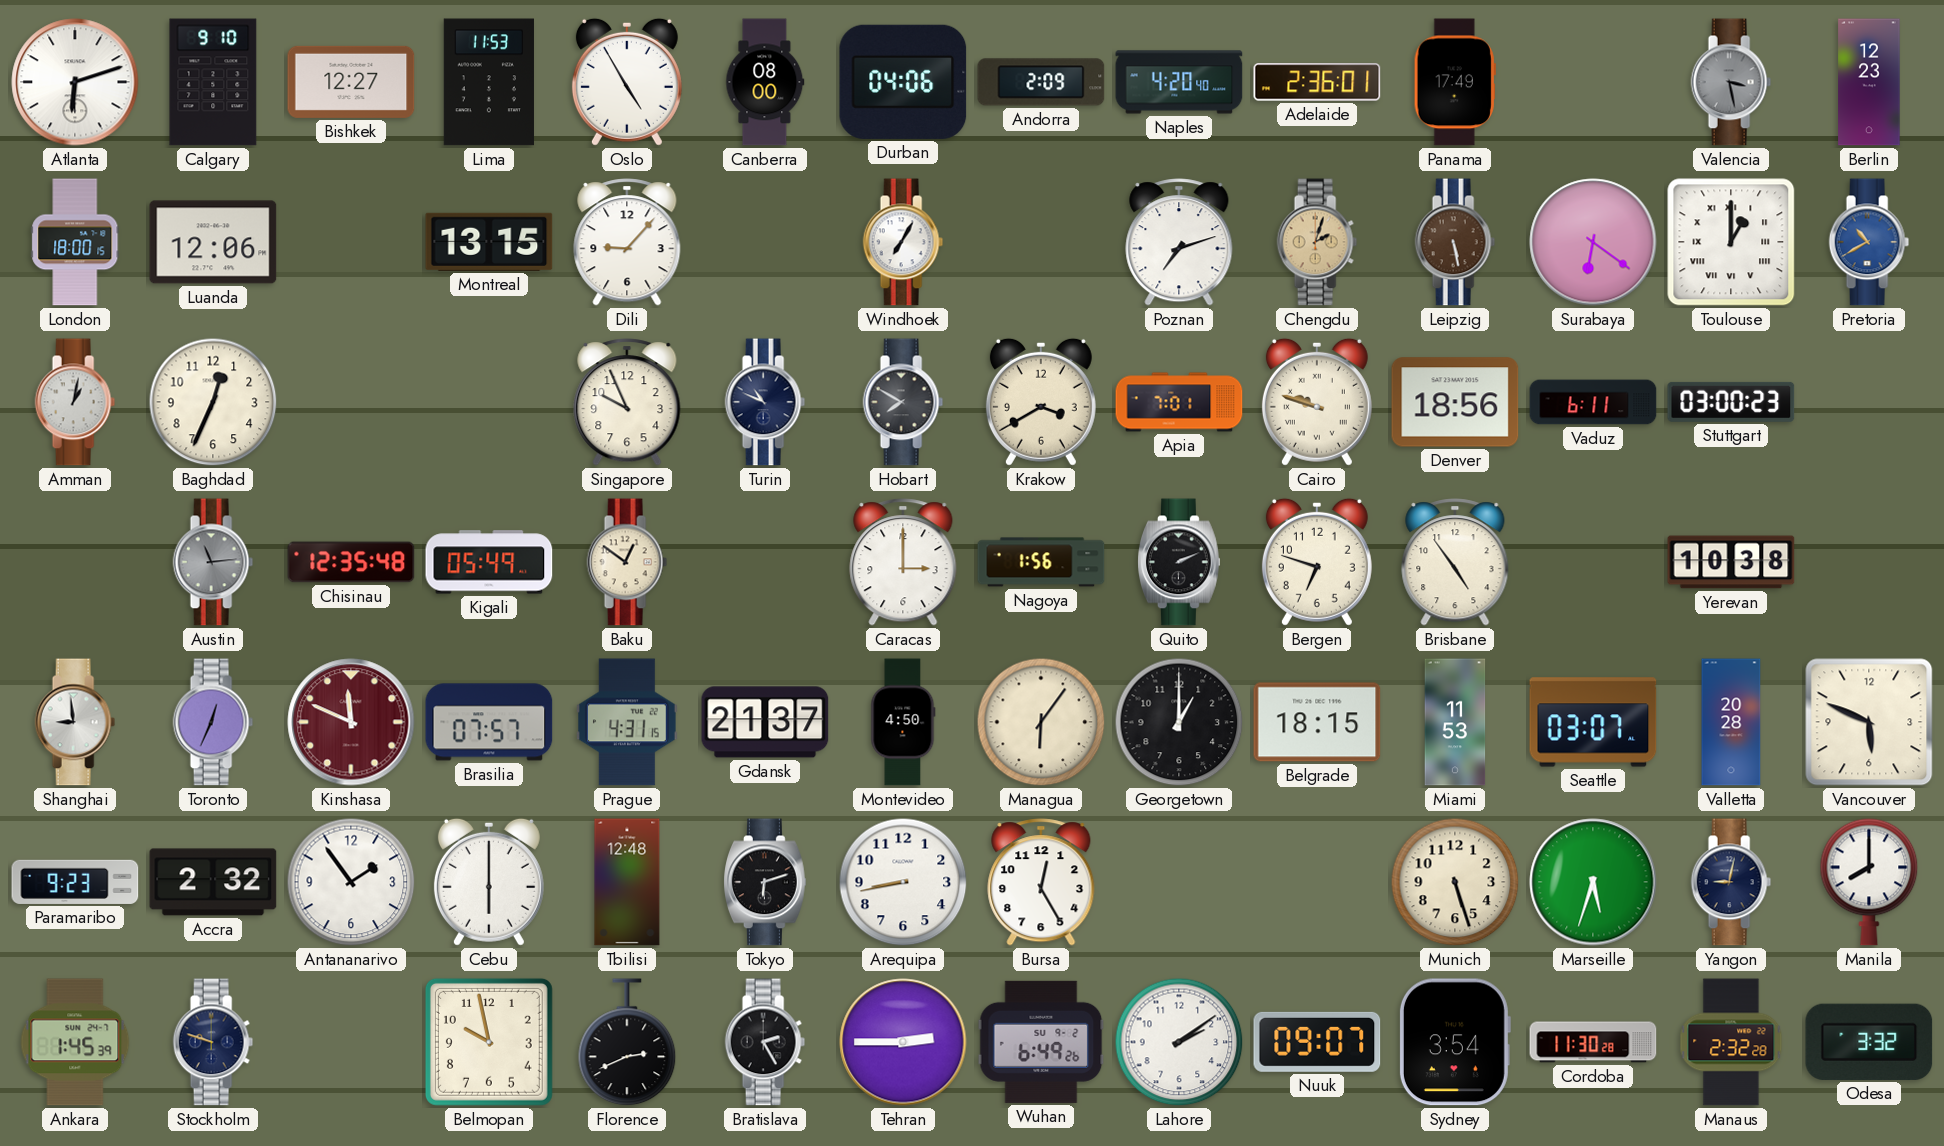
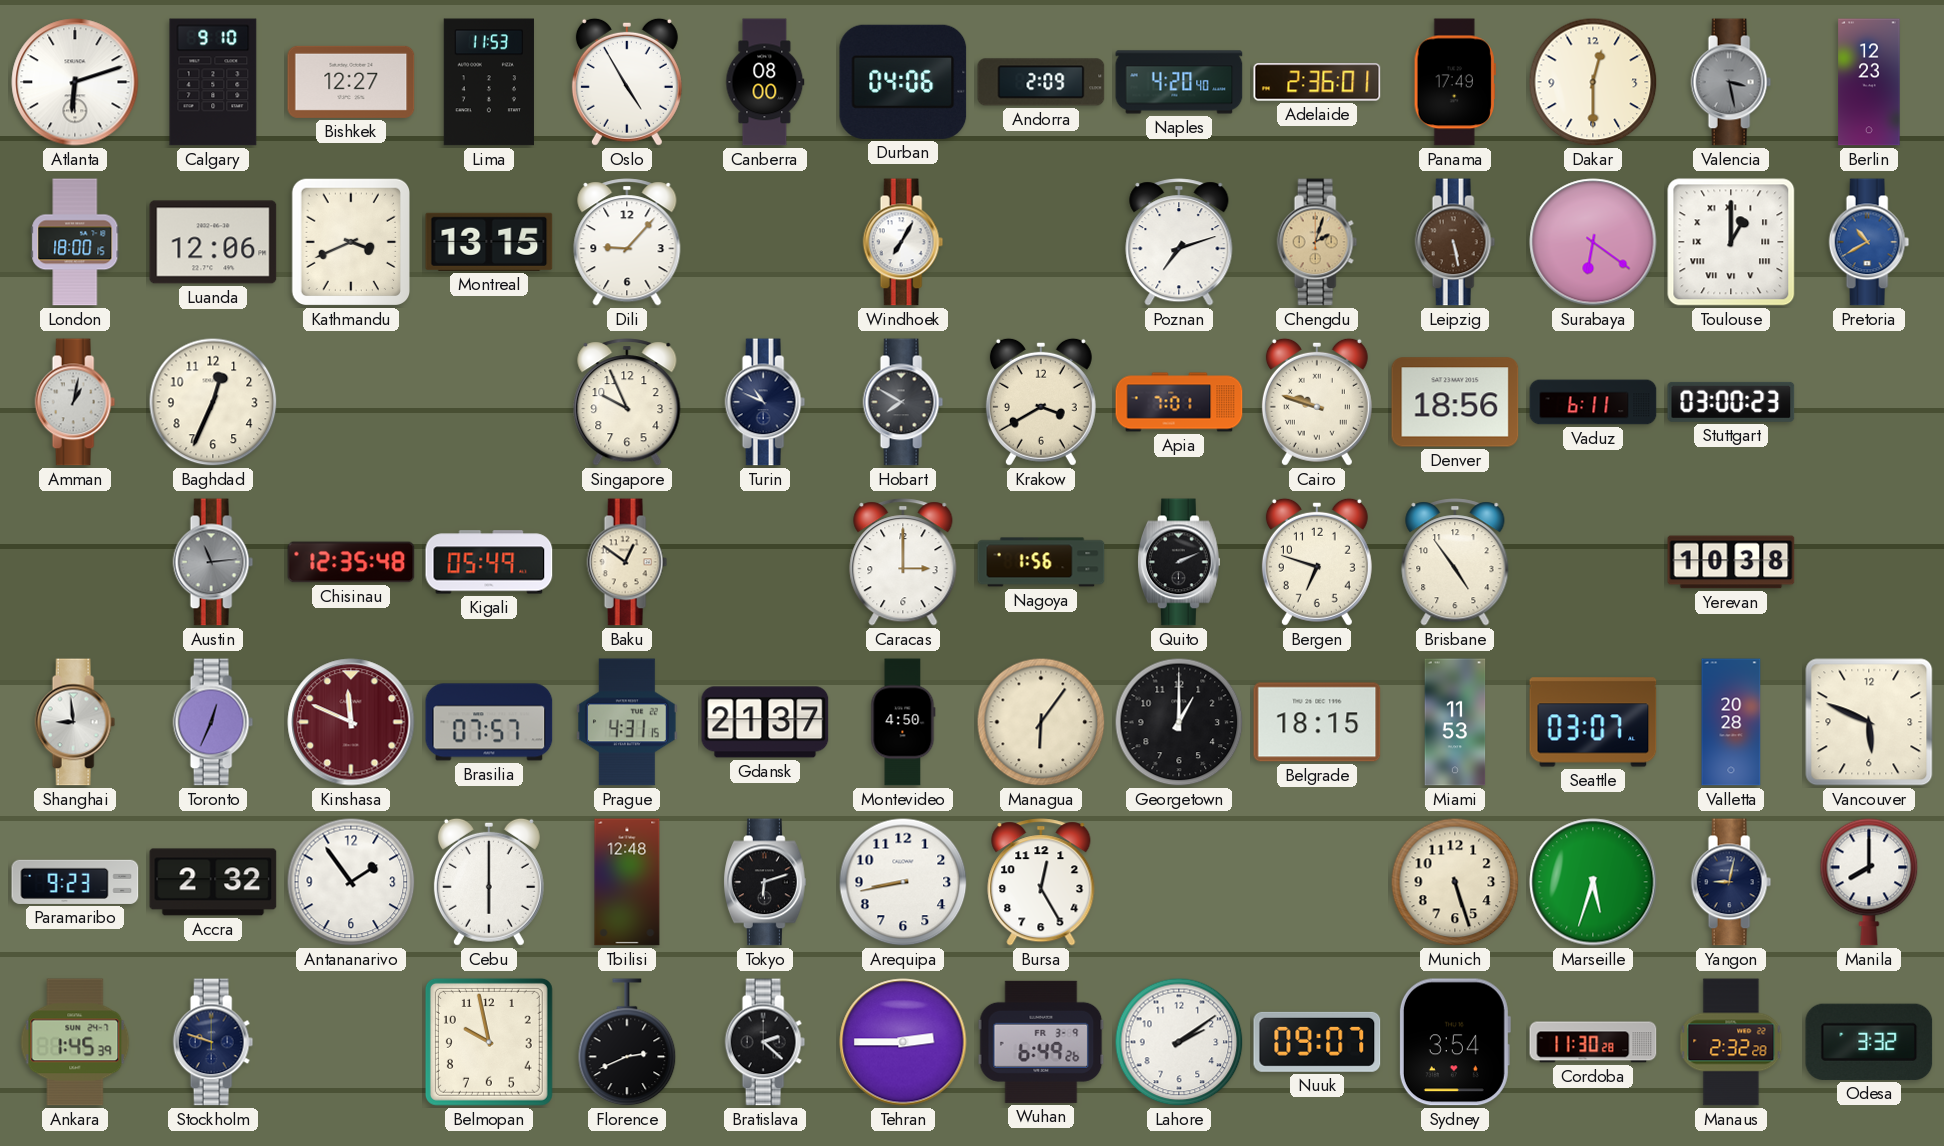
Dakar: none -> 12:30 (1593, 82)
Kathmandu: none -> 3:41 (350, 242)
Bratislava: 2:25 -> 2:22 (765, 1042)
Wuhan date: SU 9-2 -> FR 3-9 (1041, 1042)
